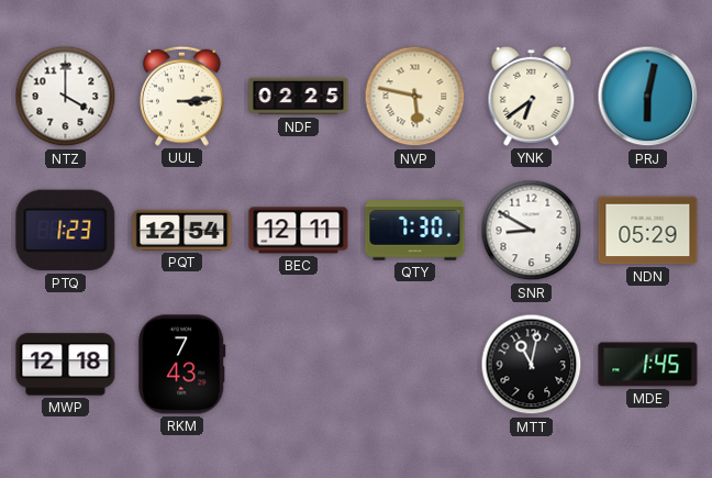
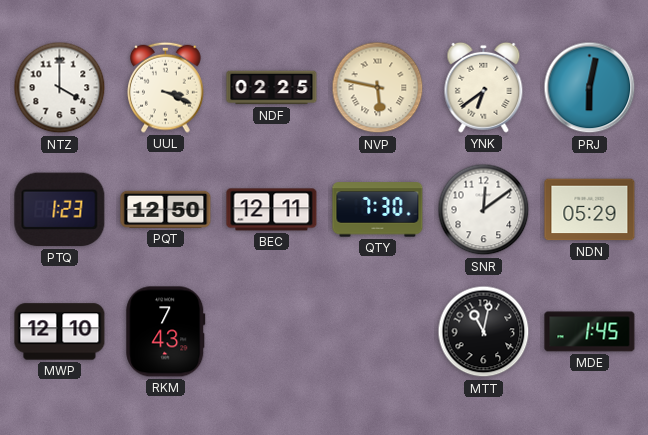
UUL: 3:14 -> 3:19 (166, 87)
PQT: 12:54 -> 12:50 (166, 209)
SNR: 8:50 -> 12:09 (484, 210)
MWP: 12:18 -> 12:10 (60, 332)
